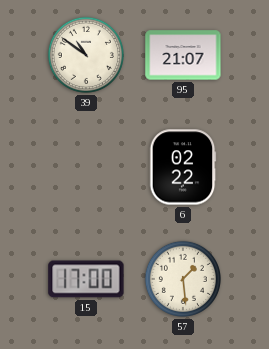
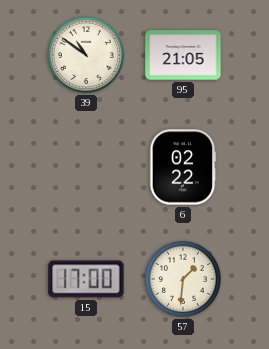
95: 21:07 -> 21:05 (183, 55)
57: 1:29 -> 1:31 (183, 279)
